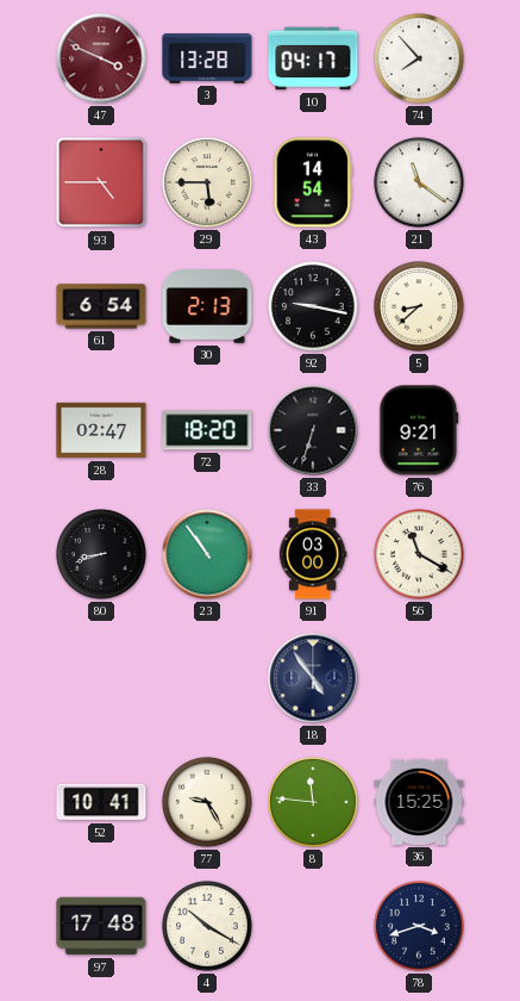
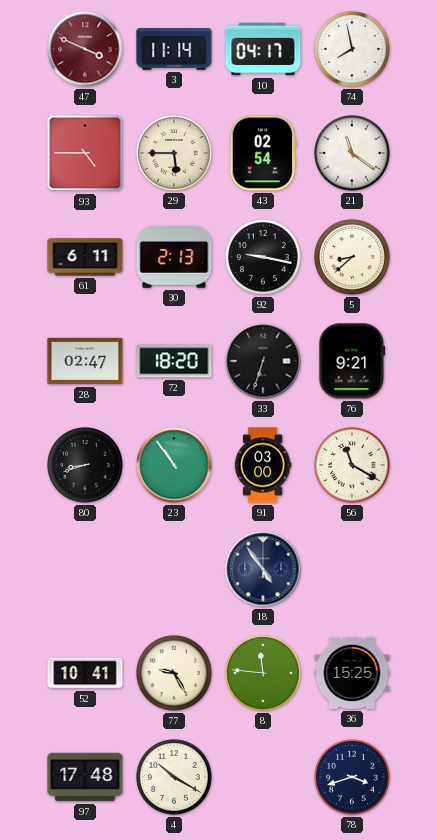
3: 13:28 -> 11:14 (174, 49)
74: 7:53 -> 7:58 (352, 49)
43: 14:54 -> 02:54 (262, 153)
61: 6:54 -> 6:11 (85, 257)
